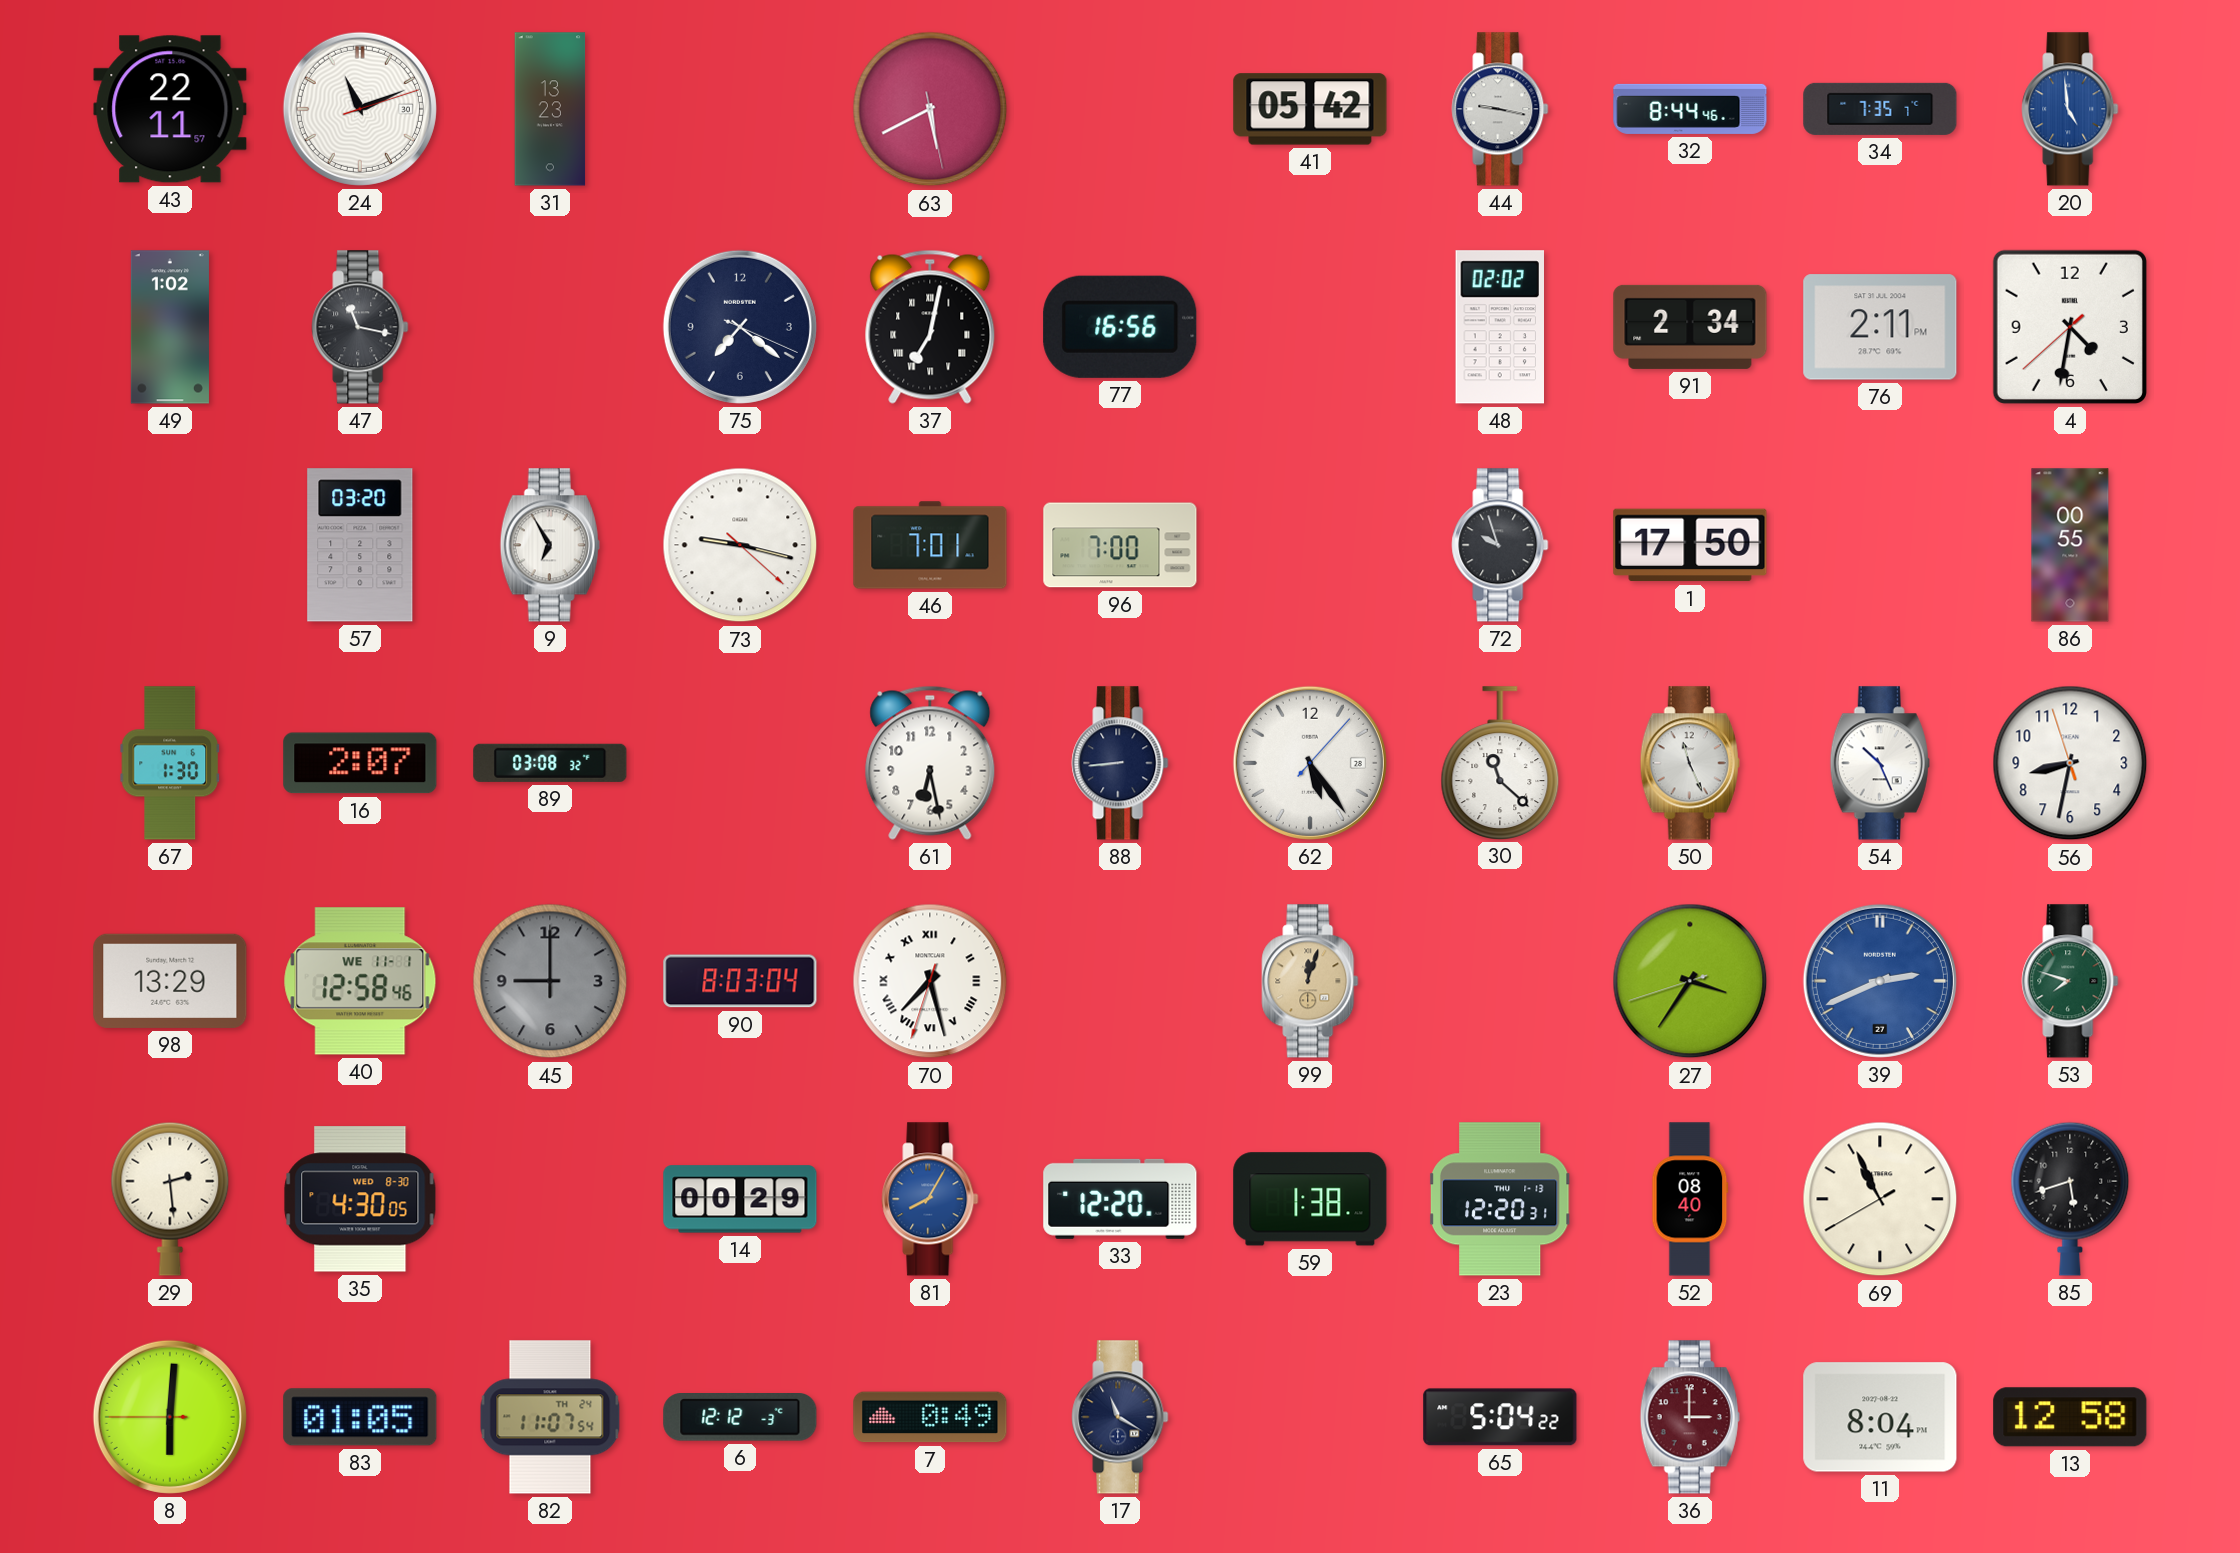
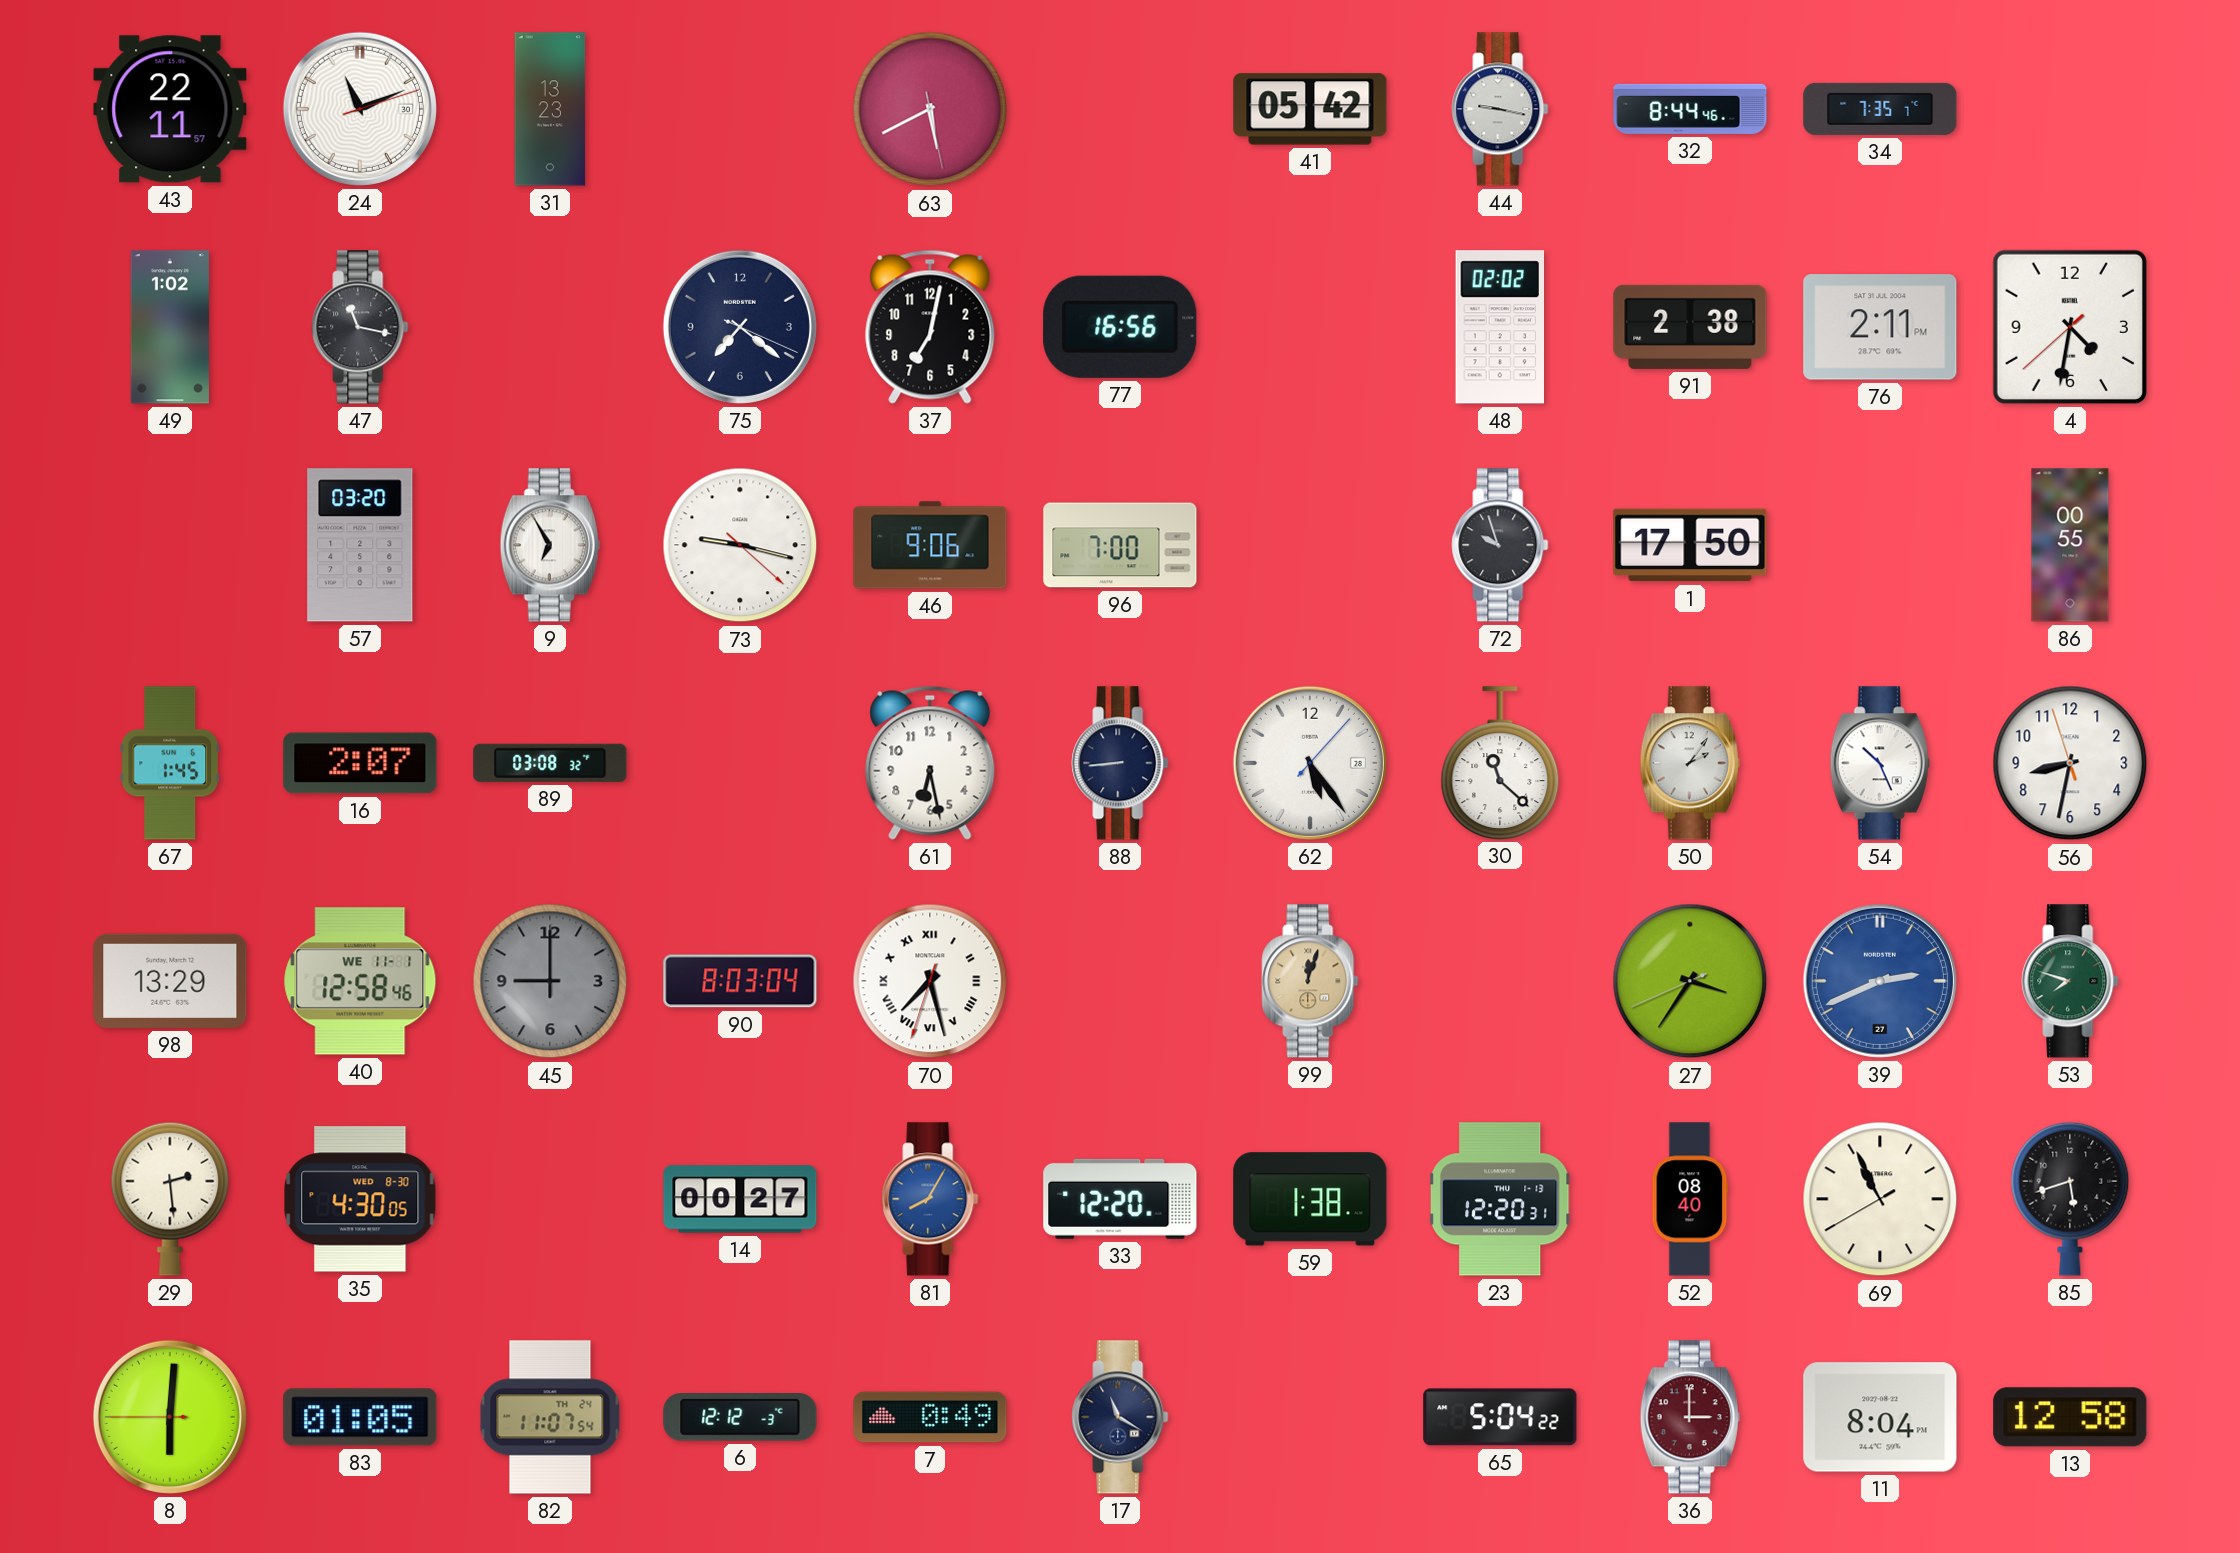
20: 4:59 -> none (2070, 109)
37 numerals: Roman -> Arabic (930, 327)
91: 2:34 -> 2:38 (1690, 327)
46: 7:01 -> 9:06 (930, 545)
67: 1:30 -> 1:45 (170, 763)
50: 11:26 -> 2:06 (1690, 763)
27: 3:35:42 -> 3:35:41 (1690, 981)
14: 00:29 -> 00:27 (740, 1199)
